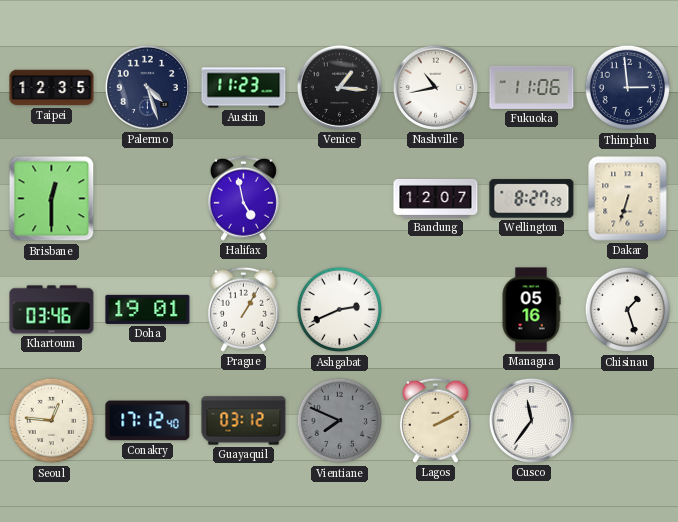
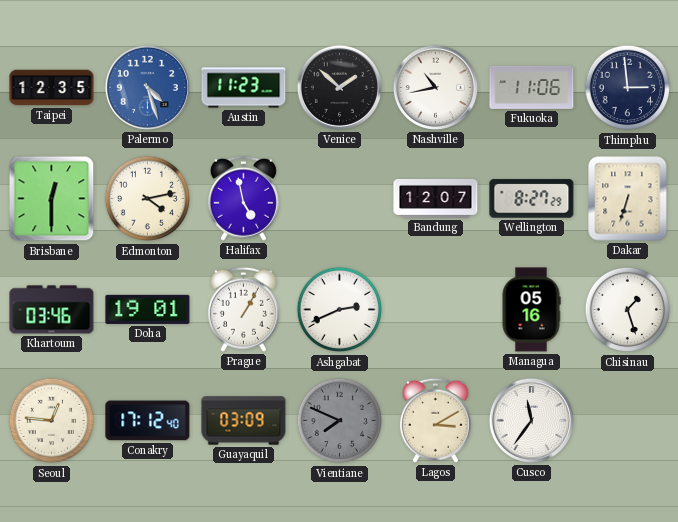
Palermo dial: navy -> blue (147, 87)
Venice: 1:16 -> 1:52 (339, 87)
Edmonton: none -> 4:13 (148, 199)
Guayaquil: 03:12 -> 03:09 (244, 421)
Lagos: 2:10 -> 3:10 (435, 420)
